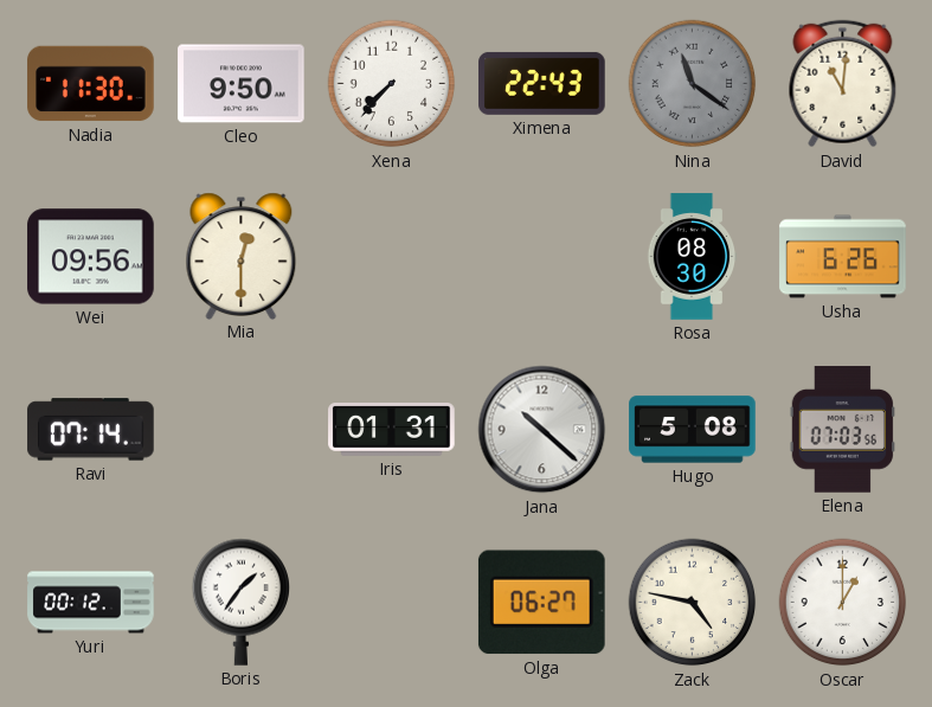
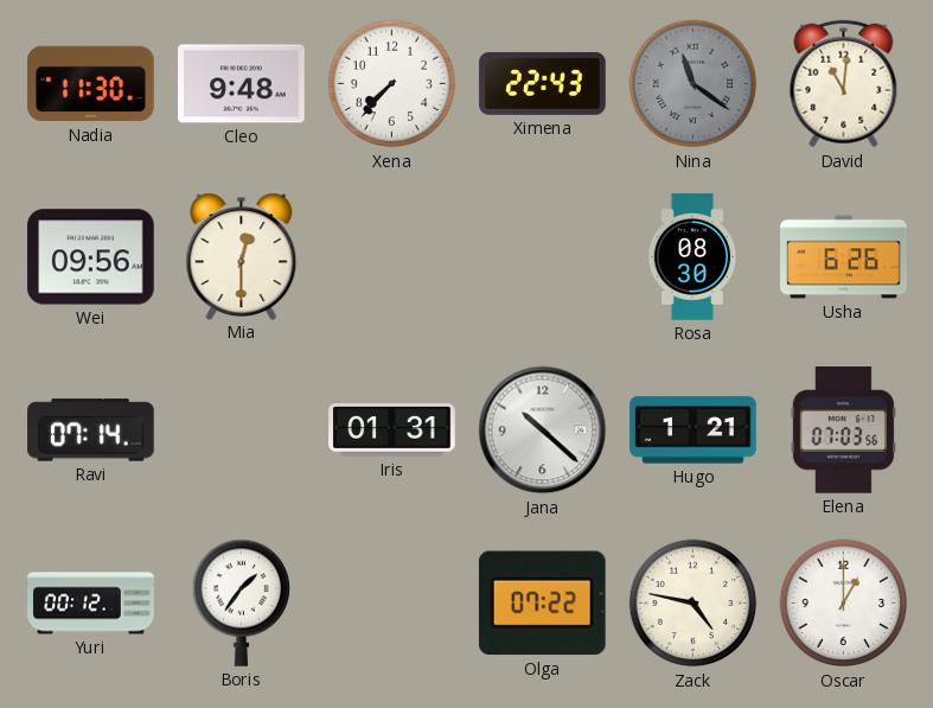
Cleo: 9:50 -> 9:48 (242, 84)
Hugo: 5:08 -> 1:21 (694, 430)
Olga: 06:27 -> 07:22 (542, 604)
